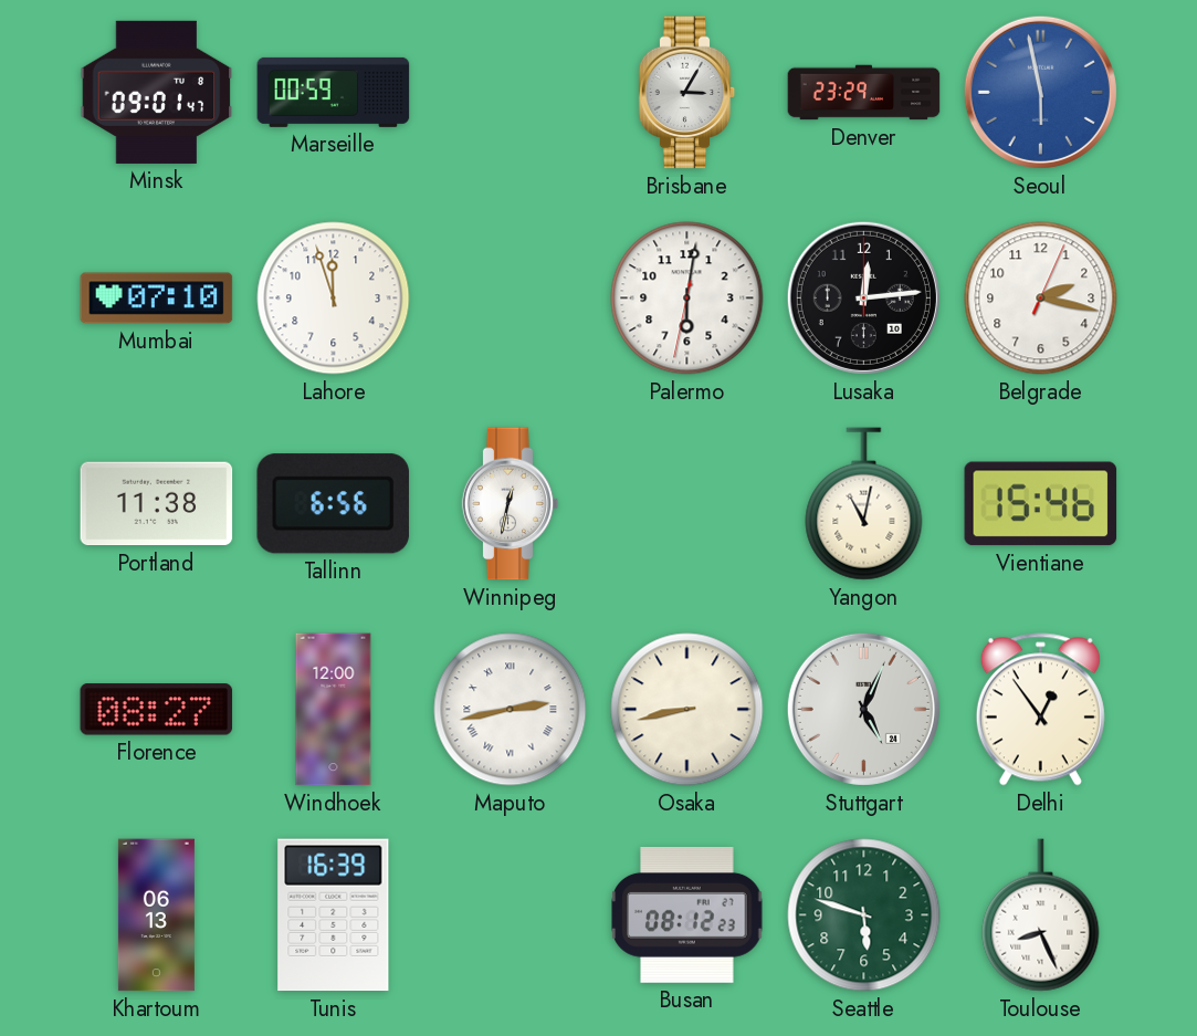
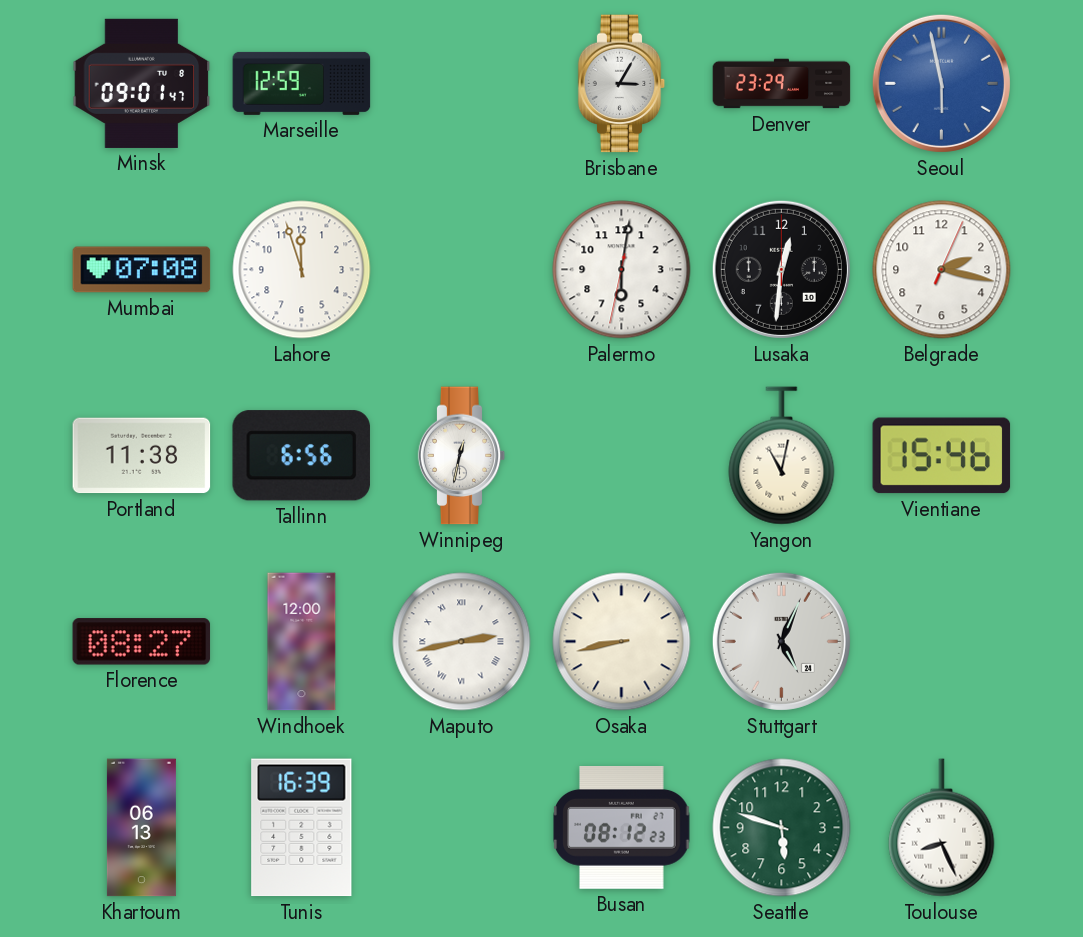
Marseille: 00:59 -> 12:59 (302, 83)
Mumbai: 07:10 -> 07:08 (142, 270)
Lusaka: 12:14 -> 12:31 (781, 269)
Delhi: 12:54 -> none (1040, 710)
